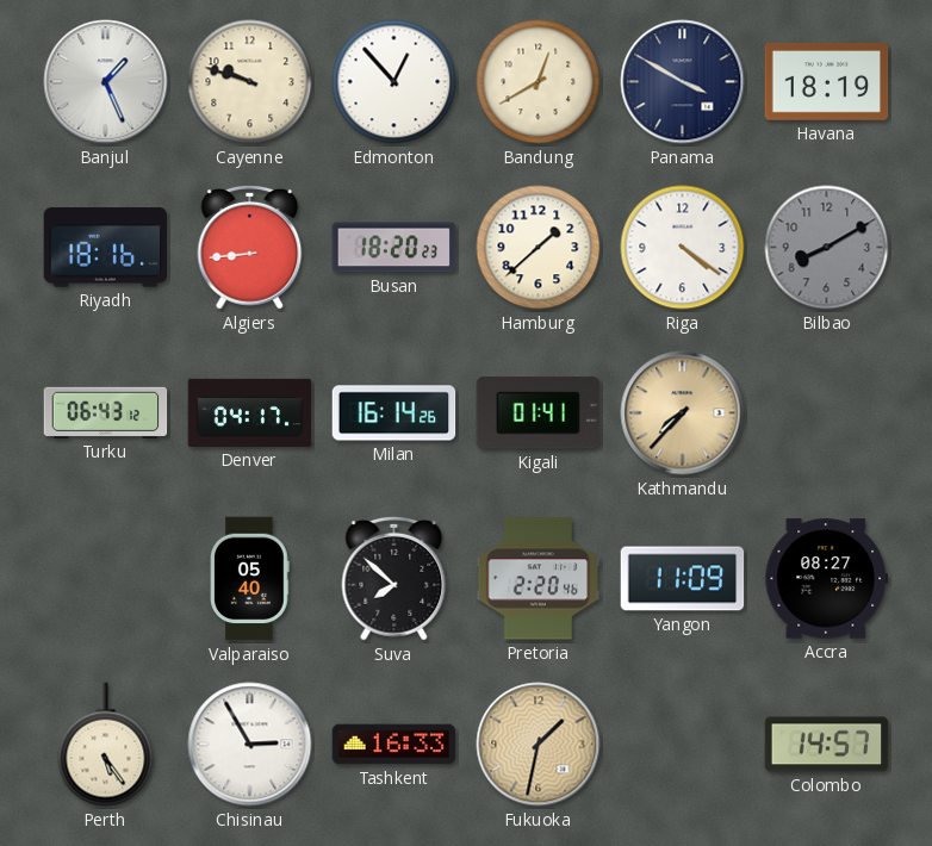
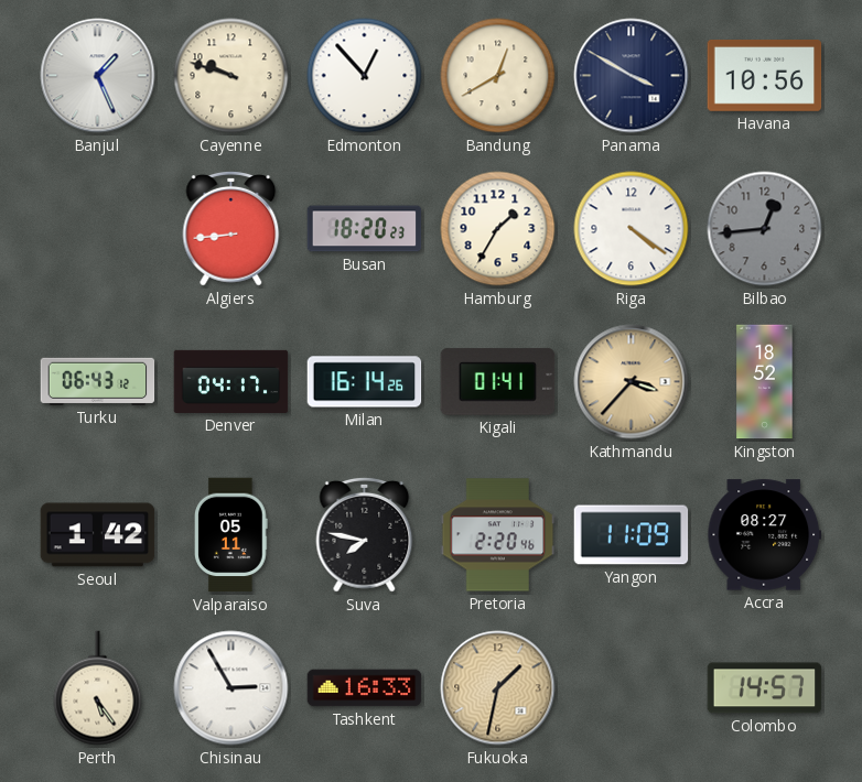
Havana: 18:19 -> 10:56 (765, 76)
Riyadh: 18:16 -> none (106, 248)
Hamburg: 1:38 -> 1:35 (498, 229)
Bilbao: 8:10 -> 12:44 (765, 229)
Kathmandu: 7:37 -> 3:37 (632, 382)
Kingston: none -> 18:52 (765, 382)
Seoul: none -> 1:42 (98, 535)
Valparaiso: 05:40 -> 05:11 (231, 535)
Suva: 7:52 -> 7:47 (365, 534)
